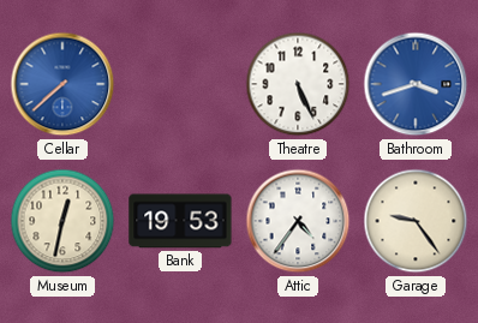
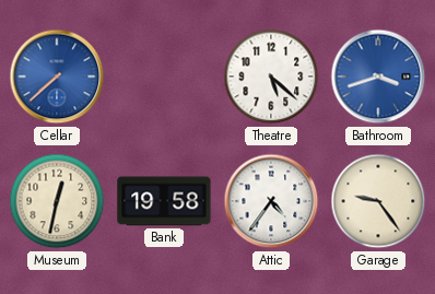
Theatre: 5:26 -> 5:22 (271, 77)
Bank: 19:53 -> 19:58 (164, 201)
